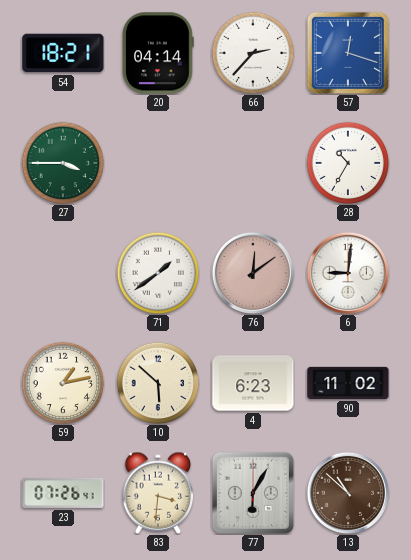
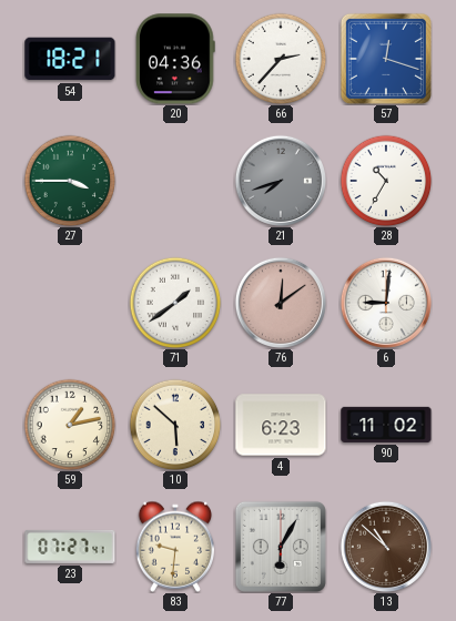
20: 04:14 -> 04:36 (176, 59)
21: none -> 7:42 (281, 181)
23: 07:26 -> 07:27 (70, 547)
83: 3:31 -> 9:31 (175, 547)
